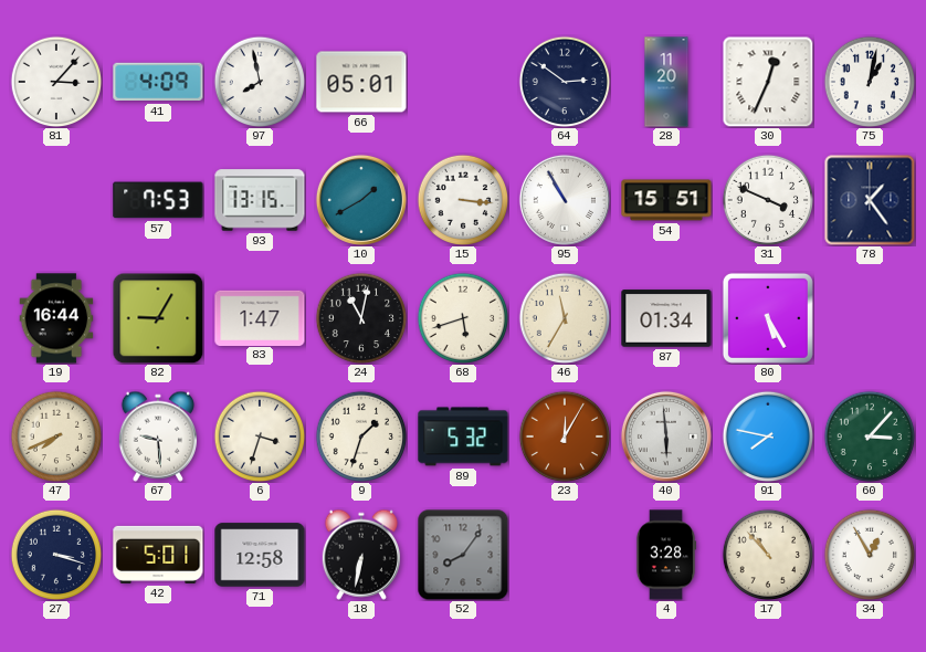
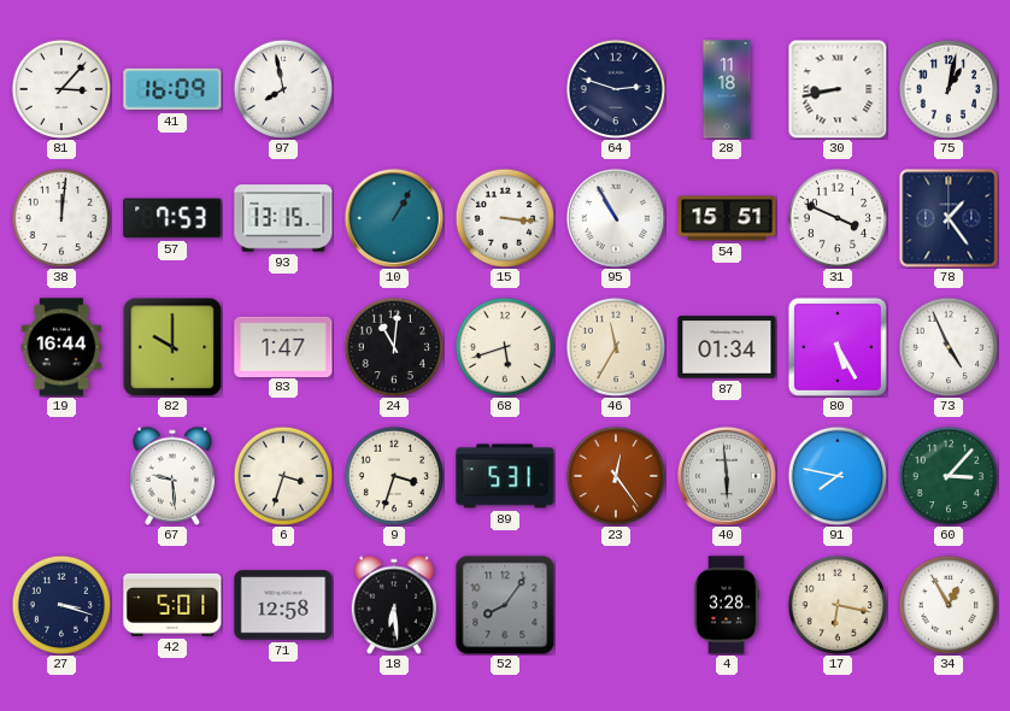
41: 4:09 -> 16:09 (172, 89)
66: 05:01 -> none (361, 82)
64: 2:51 -> 2:48 (616, 89)
28: 11:20 -> 11:18 (727, 89)
30: 12:34 -> 8:43 (838, 89)
38: none -> 12:01 (61, 218)
10: 1:40 -> 1:05 (394, 218)
82: 9:05 -> 10:00 (172, 347)
24: 11:02 -> 11:01 (394, 347)
73: none -> 4:56 (949, 347)
47: 7:41 -> none (56, 437)
9: 1:33 -> 3:33 (394, 476)
89: 5:32 -> 5:31 (505, 476)
23: 12:05 -> 12:24 (616, 476)
18: 6:32 -> 6:29 (393, 605)
17: 10:53 -> 6:17 (838, 605)
